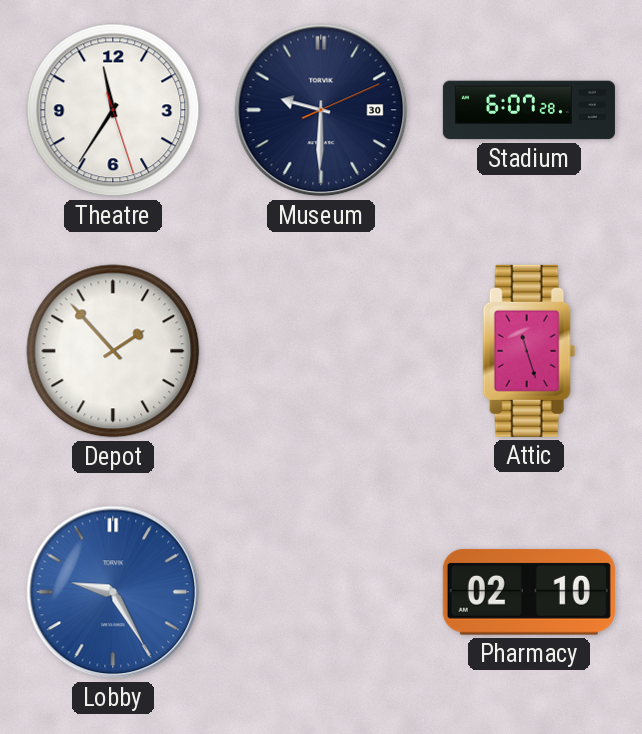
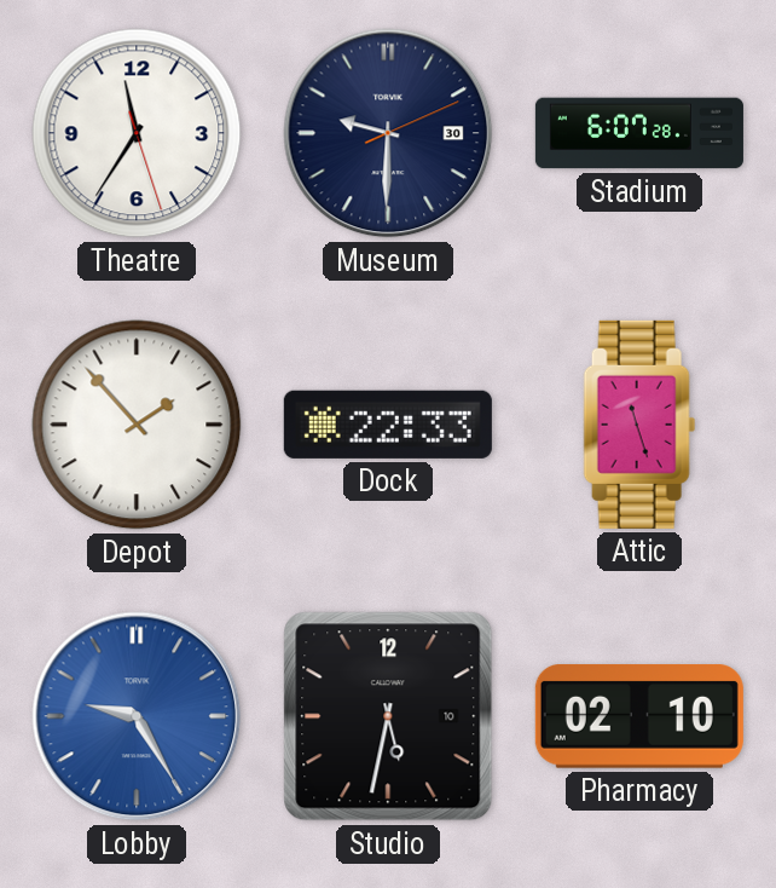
Dock: none -> 22:33 (388, 425)
Studio: none -> 5:32 (388, 716)
